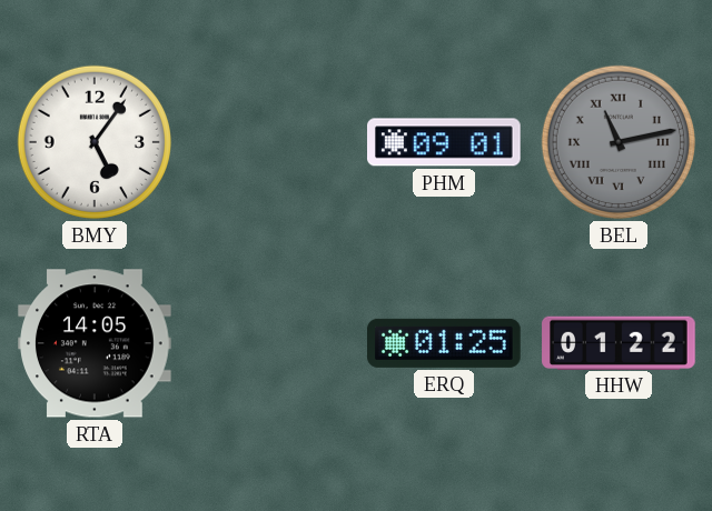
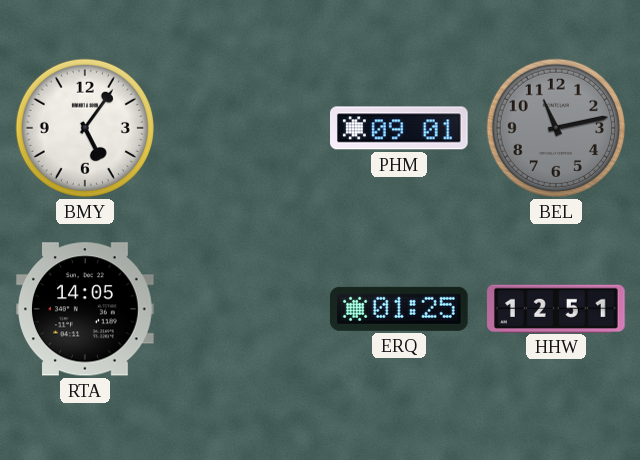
BEL numerals: Roman -> Arabic (556, 128)
HHW: 01:22 -> 12:51 (556, 308)
